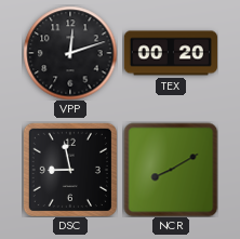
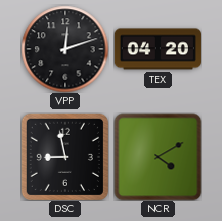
TEX: 00:20 -> 04:20 (158, 49)
NCR: 8:10 -> 4:10 (158, 157)
